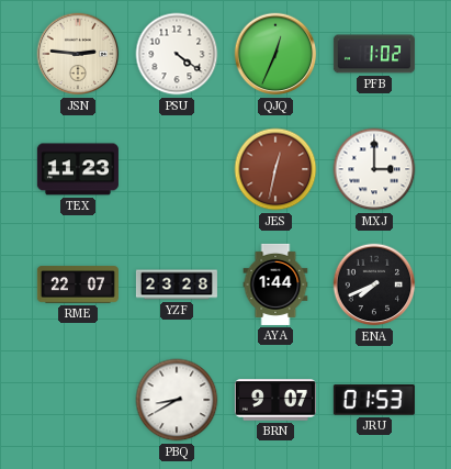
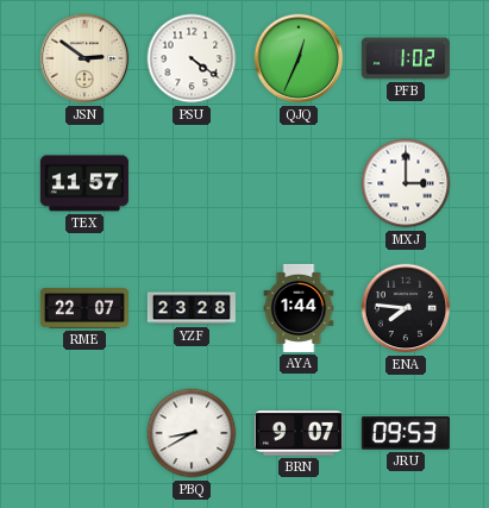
JSN: 2:46 -> 2:51 (84, 58)
TEX: 11:23 -> 11:57 (84, 183)
JES: 12:32 -> none (275, 169)
ENA: 7:41 -> 7:46 (406, 308)
JRU: 01:53 -> 09:53 (406, 434)
